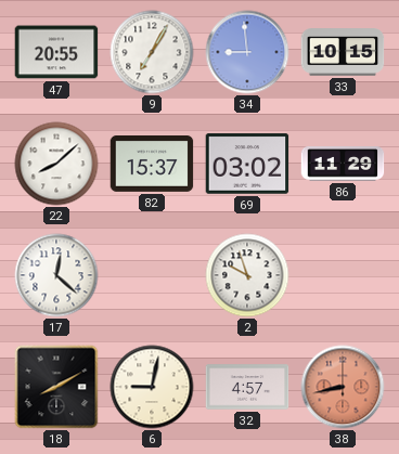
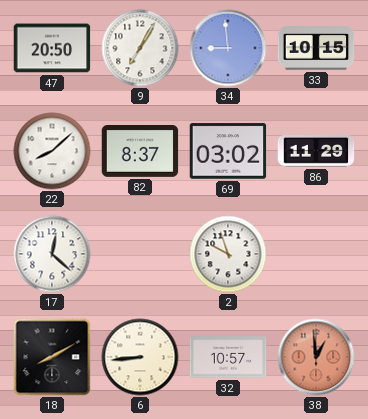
47: 20:55 -> 20:50 (52, 48)
82: 15:37 -> 8:37 (140, 152)
6: 9:02 -> 8:44 (140, 357)
32: 4:57 -> 10:57 (228, 357)
38: 8:43 -> 12:59 (316, 357)
